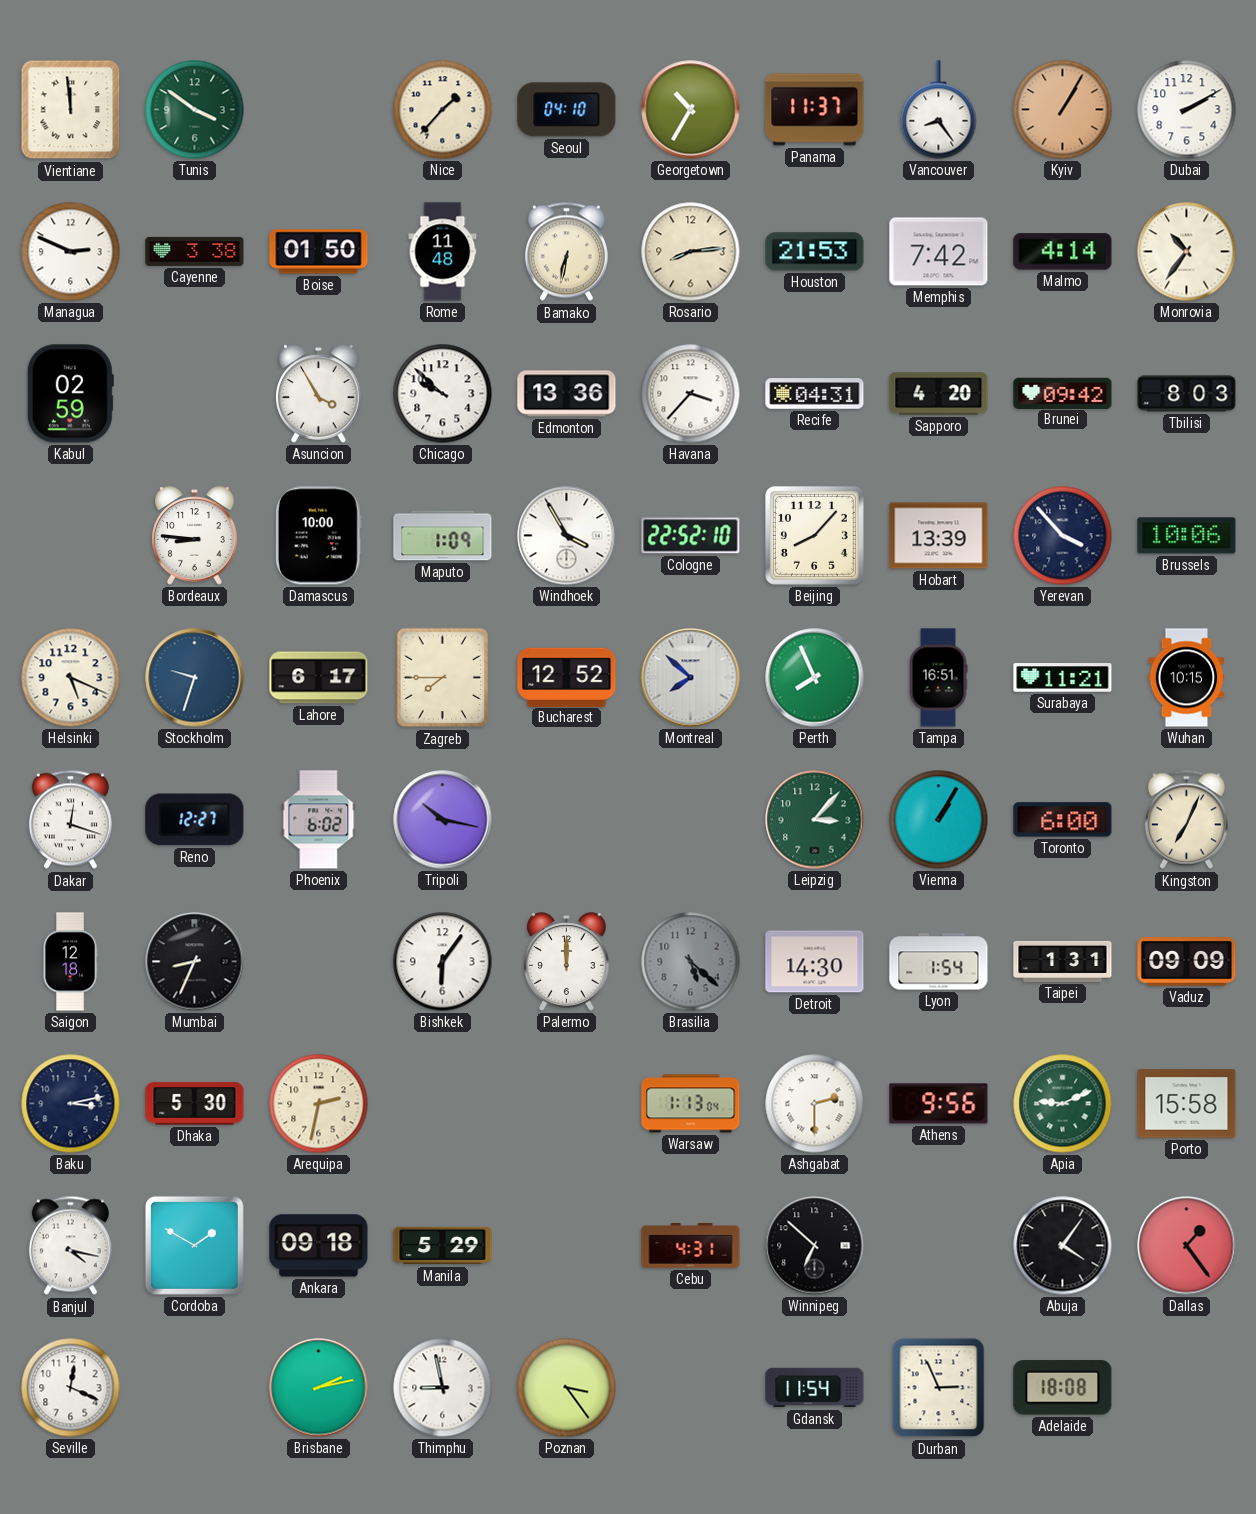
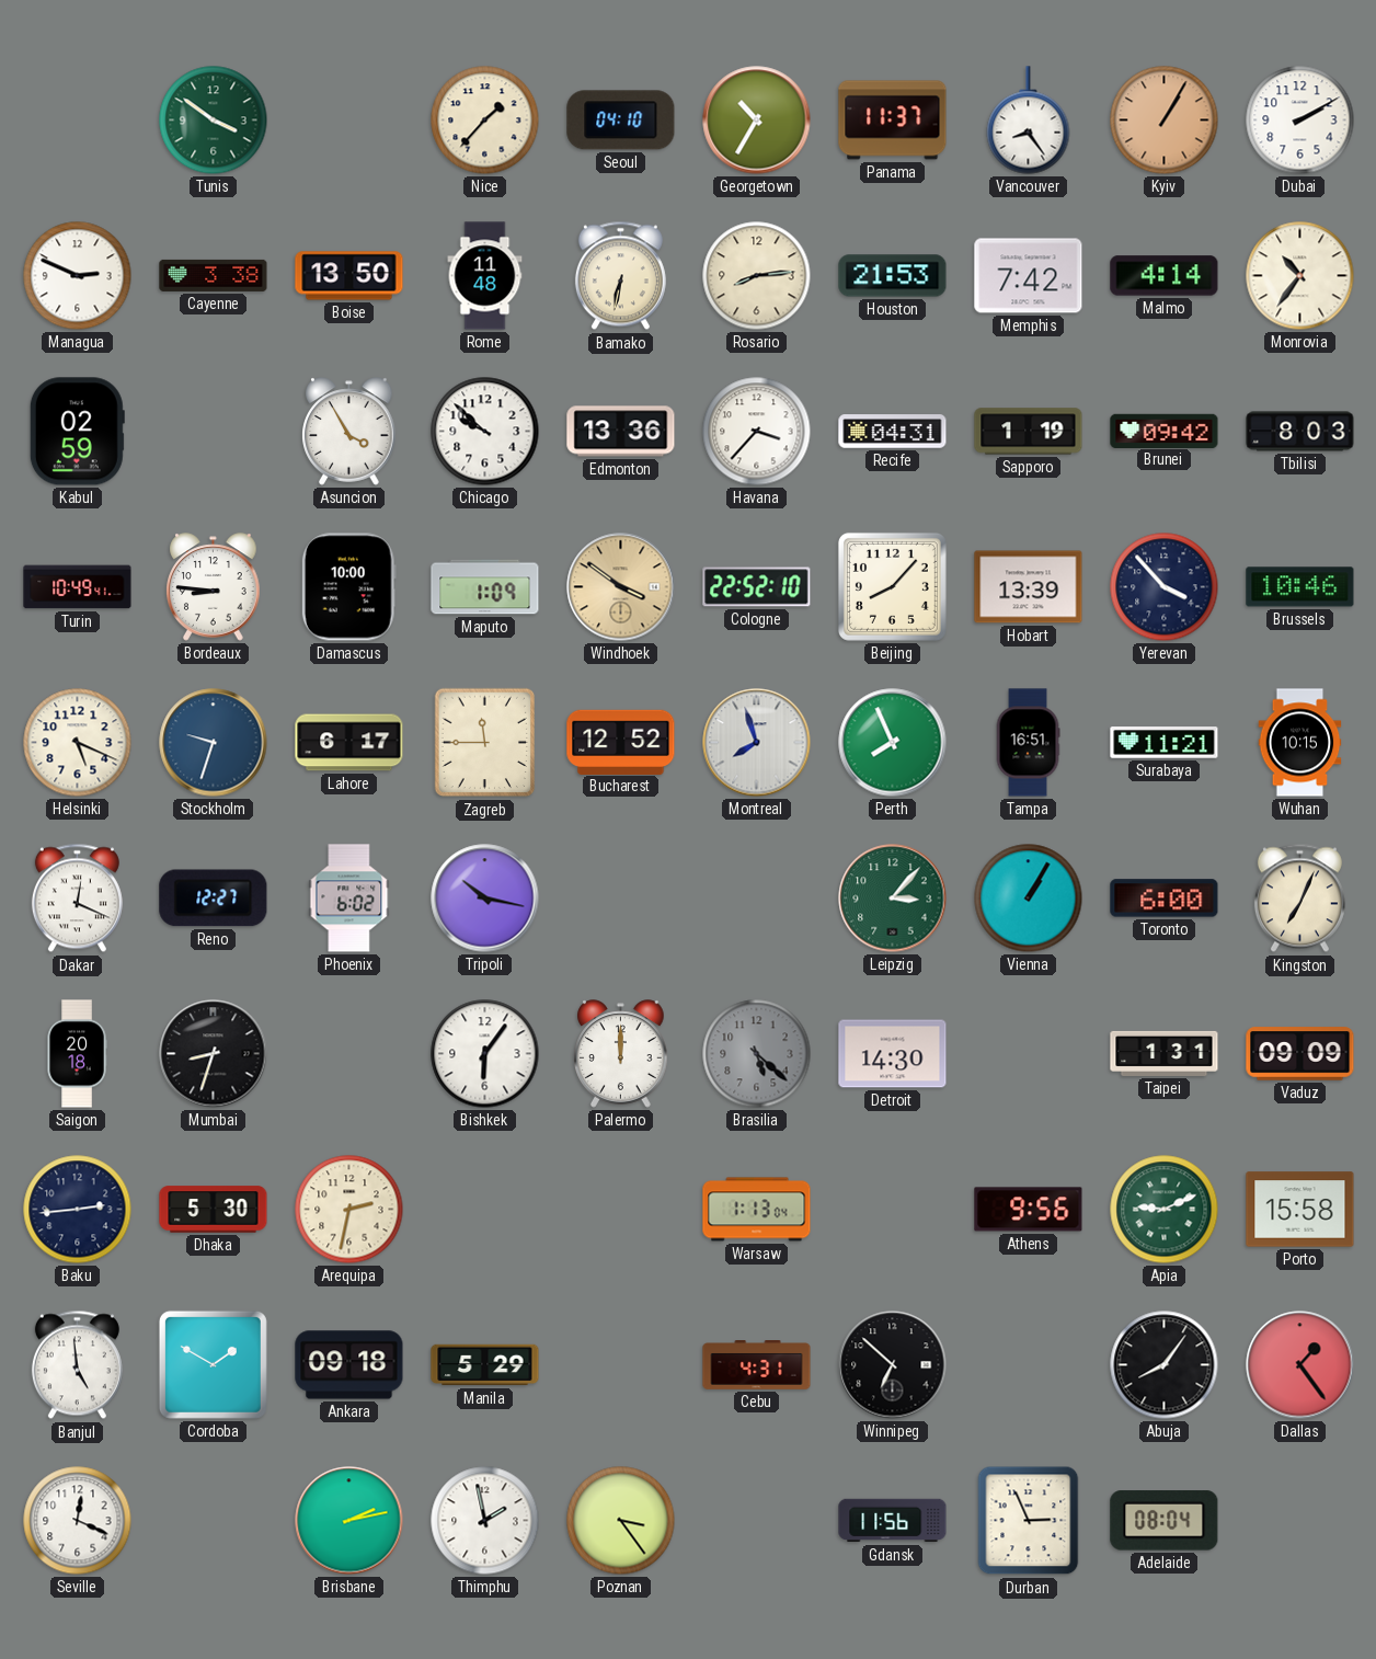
Vientiane: 11:59 -> none (71, 110)
Boise: 01:50 -> 13:50 (349, 276)
Sapporo: 4:20 -> 1:19 (1029, 432)
Turin: none -> 10:49 (78, 587)
Windhoek: 3:55 -> 3:51 (621, 587)
Windhoek dial: white -> champagne (621, 587)
Brussels: 10:06 -> 10:46 (1300, 587)
Zagreb: 7:45 -> 11:45 (485, 743)
Montreal: 7:52 -> 7:57 (757, 743)
Dakar: 12:18 -> 12:19 (77, 899)
Saigon: 12:18 -> 20:18 (77, 1054)
Mumbai: 8:34 -> 8:33 (214, 1054)
Lyon: 1:54 -> none (939, 962)
Baku: 3:13 -> 2:44 (78, 1210)
Ashgabat: 2:30 -> none (815, 1104)
Banjul: 4:17 -> 4:59 (77, 1365)
Abuja: 4:06 -> 8:06 (1165, 1365)
Thimphu: 8:58 -> 1:58 (485, 1521)
Gdansk: 11:54 -> 11:56 (893, 1521)
Adelaide: 18:08 -> 08:04 (1165, 1521)
